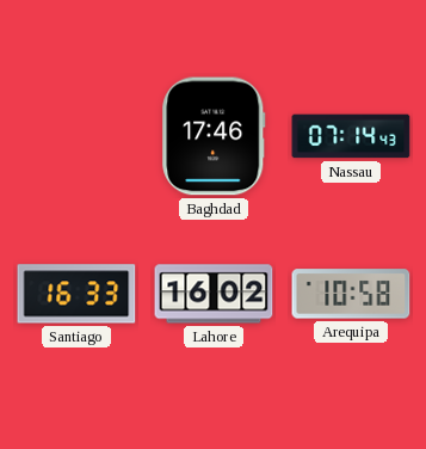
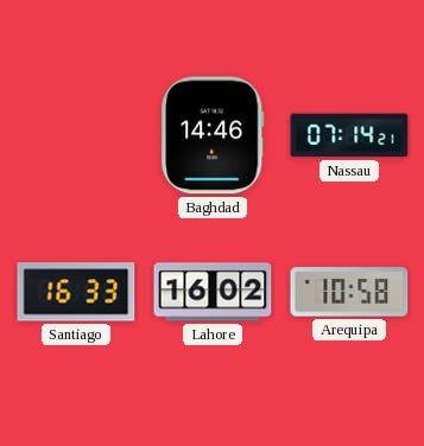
Baghdad: 17:46 -> 14:46 (213, 135)
Nassau: 07:14:43 -> 07:14:21 (349, 135)
